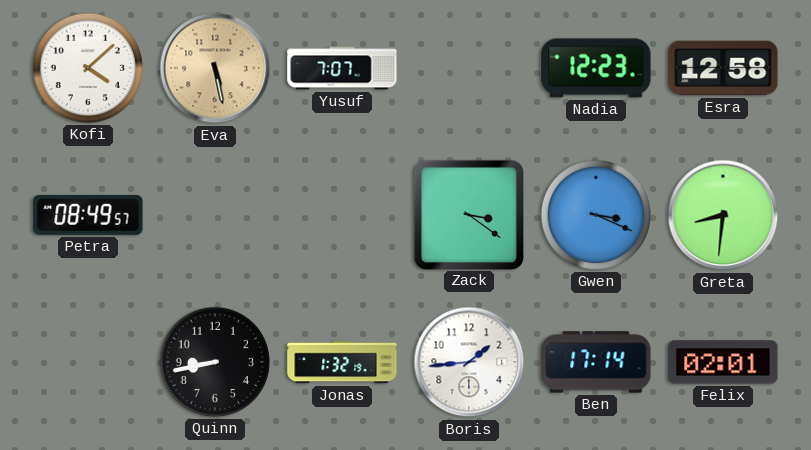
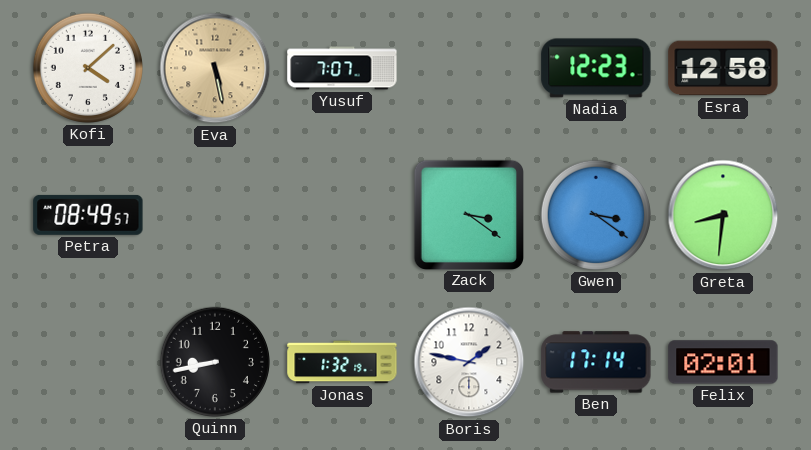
Gwen: 3:19 -> 3:21 (596, 215)
Boris: 1:44 -> 1:47 (469, 362)
